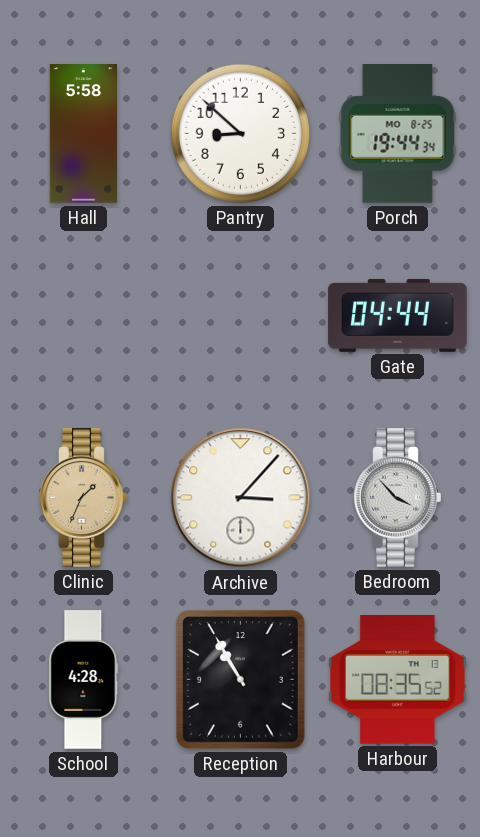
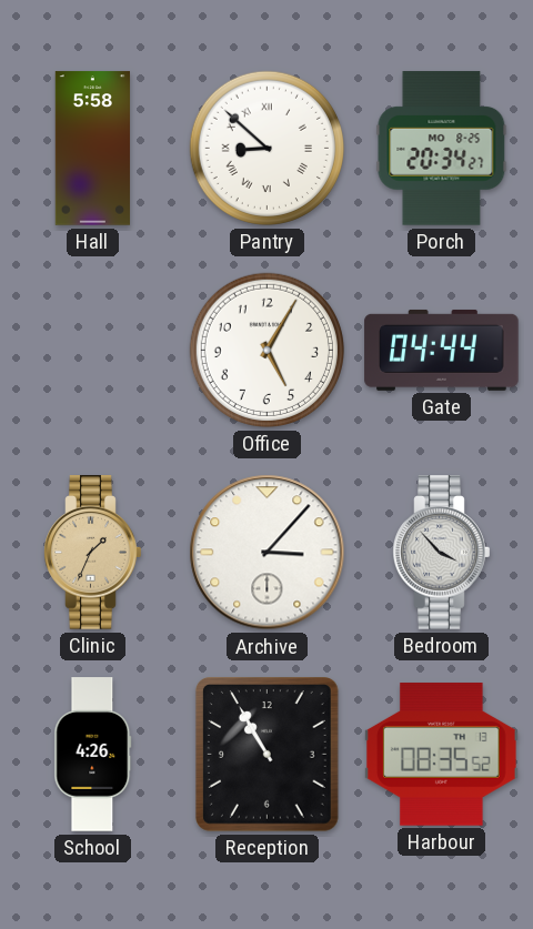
Pantry numerals: Arabic -> Roman (266, 148)
Porch: 19:44 -> 20:34 (442, 149)
Office: none -> 5:05 (266, 350)
School: 4:28 -> 4:26 (93, 755)
